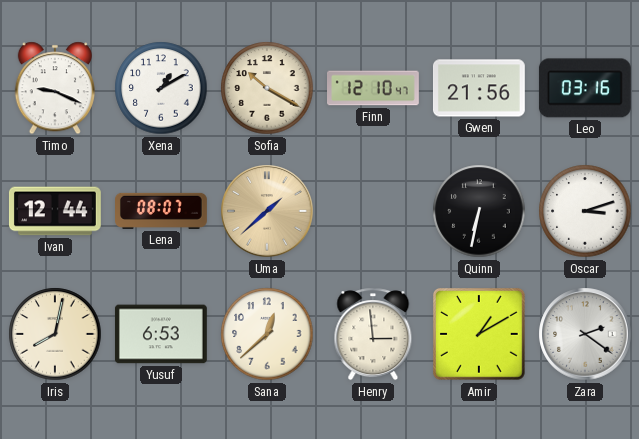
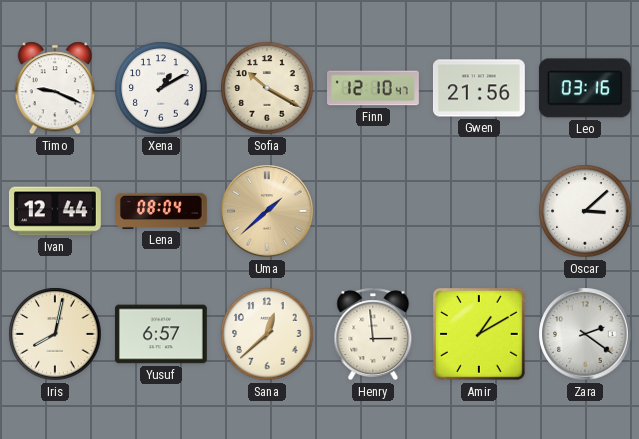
Lena: 08:07 -> 08:04 (162, 211)
Quinn: 6:32 -> none (479, 211)
Oscar: 3:12 -> 3:08 (585, 211)
Yusuf: 6:53 -> 6:57 (161, 334)
